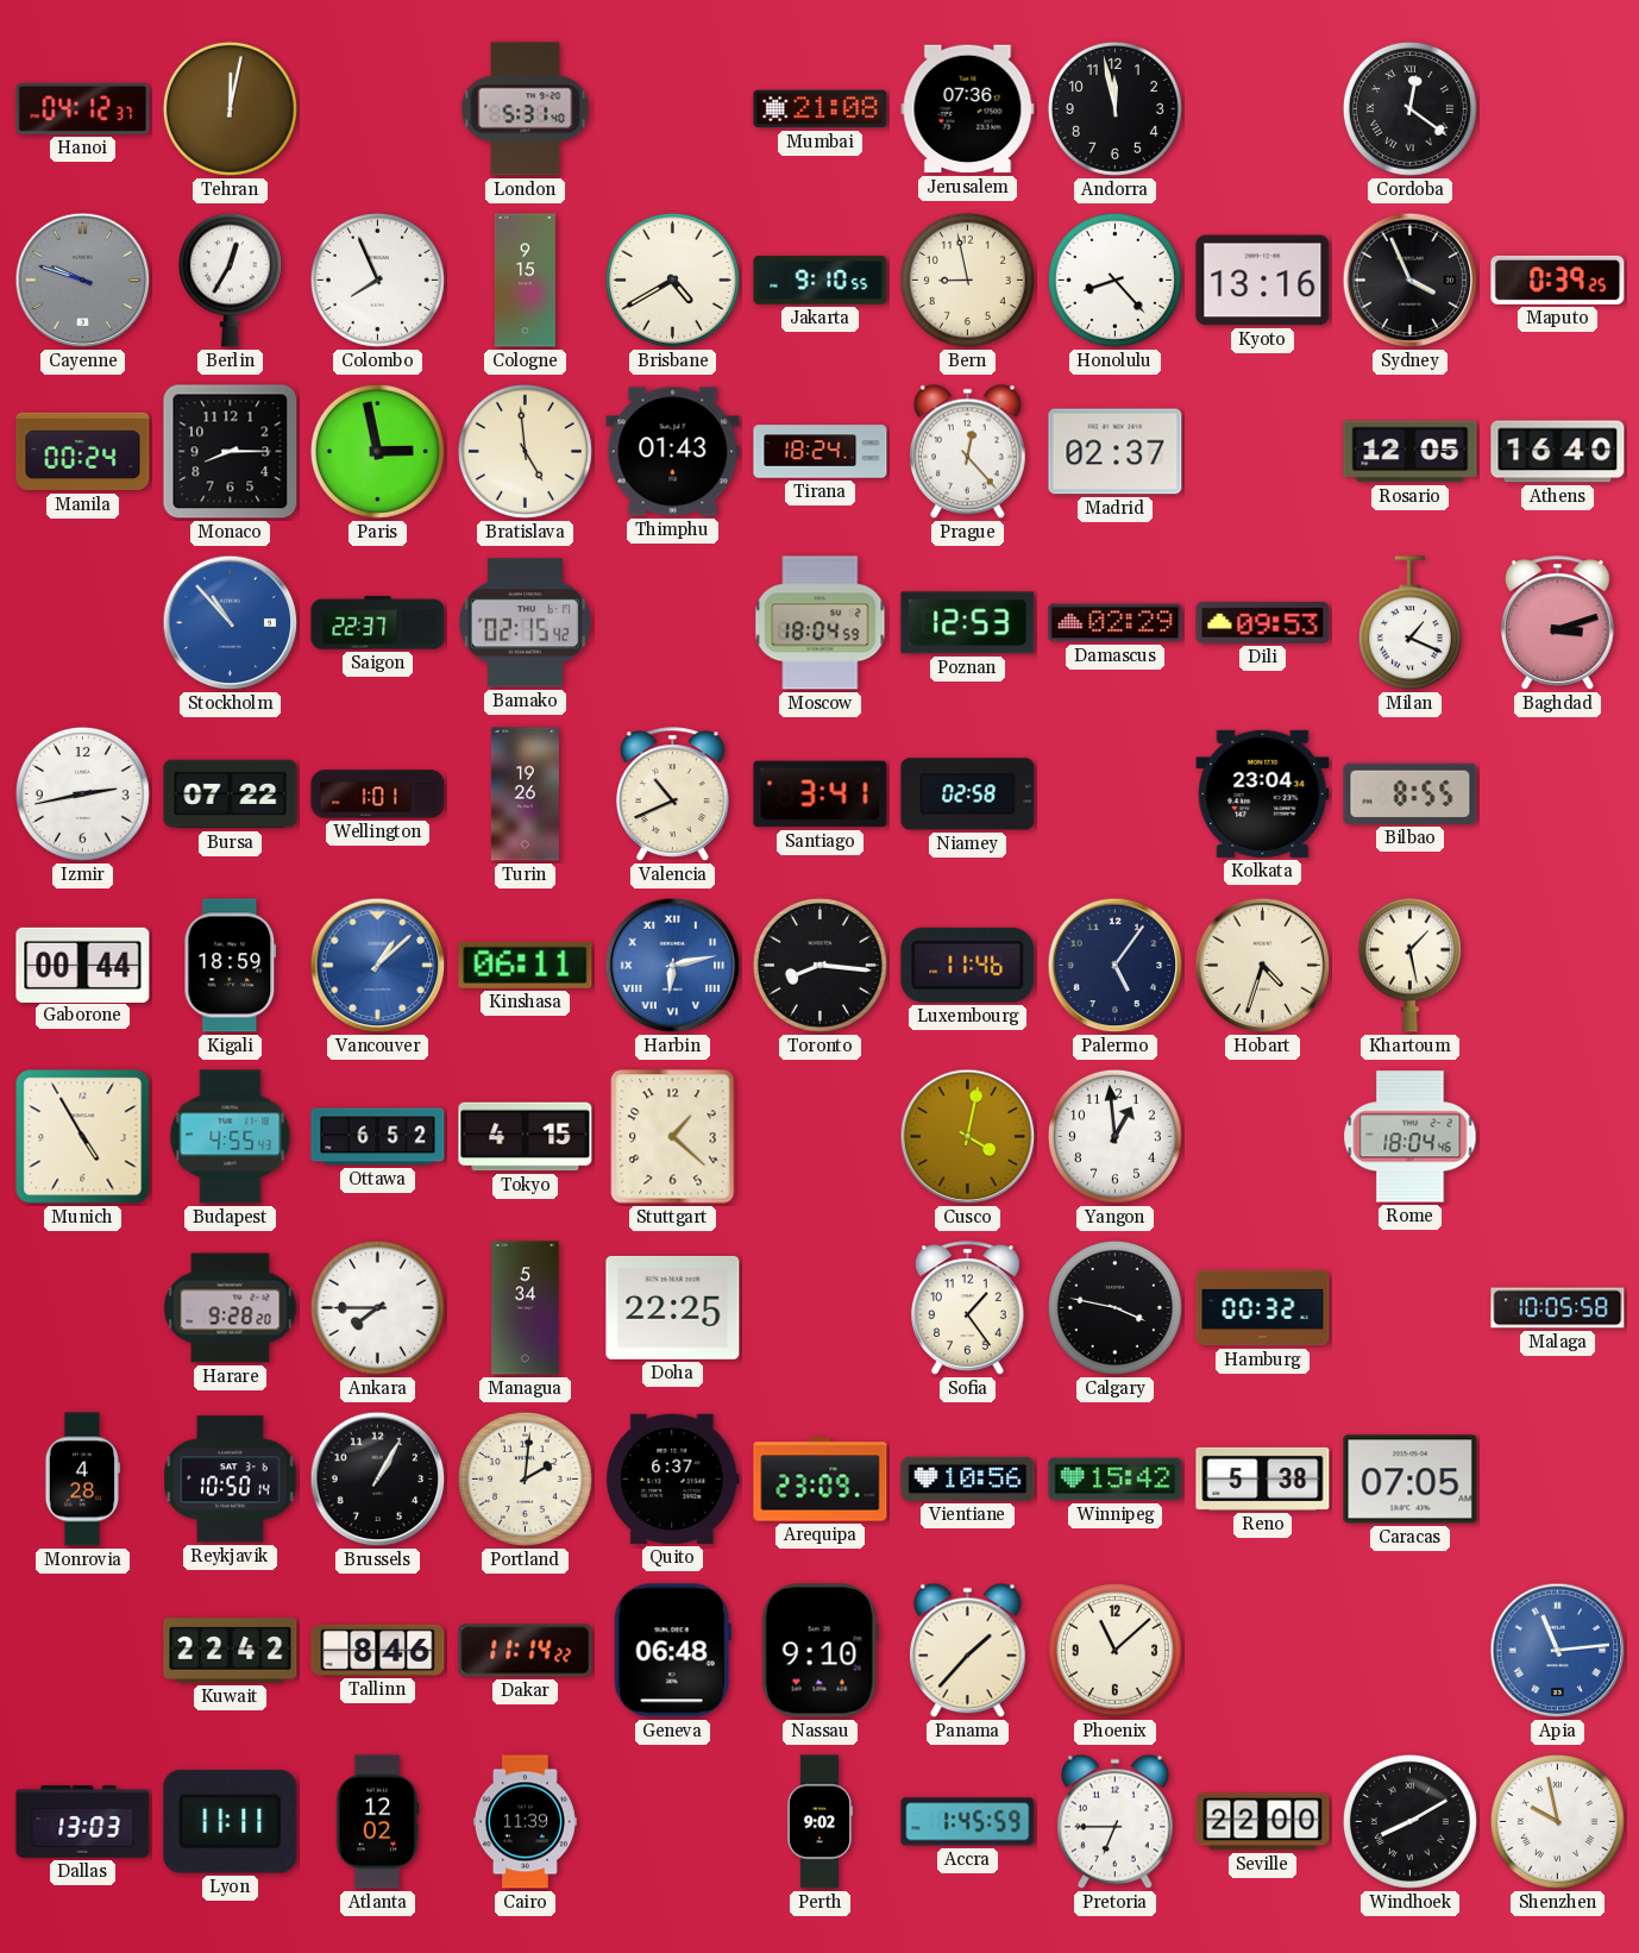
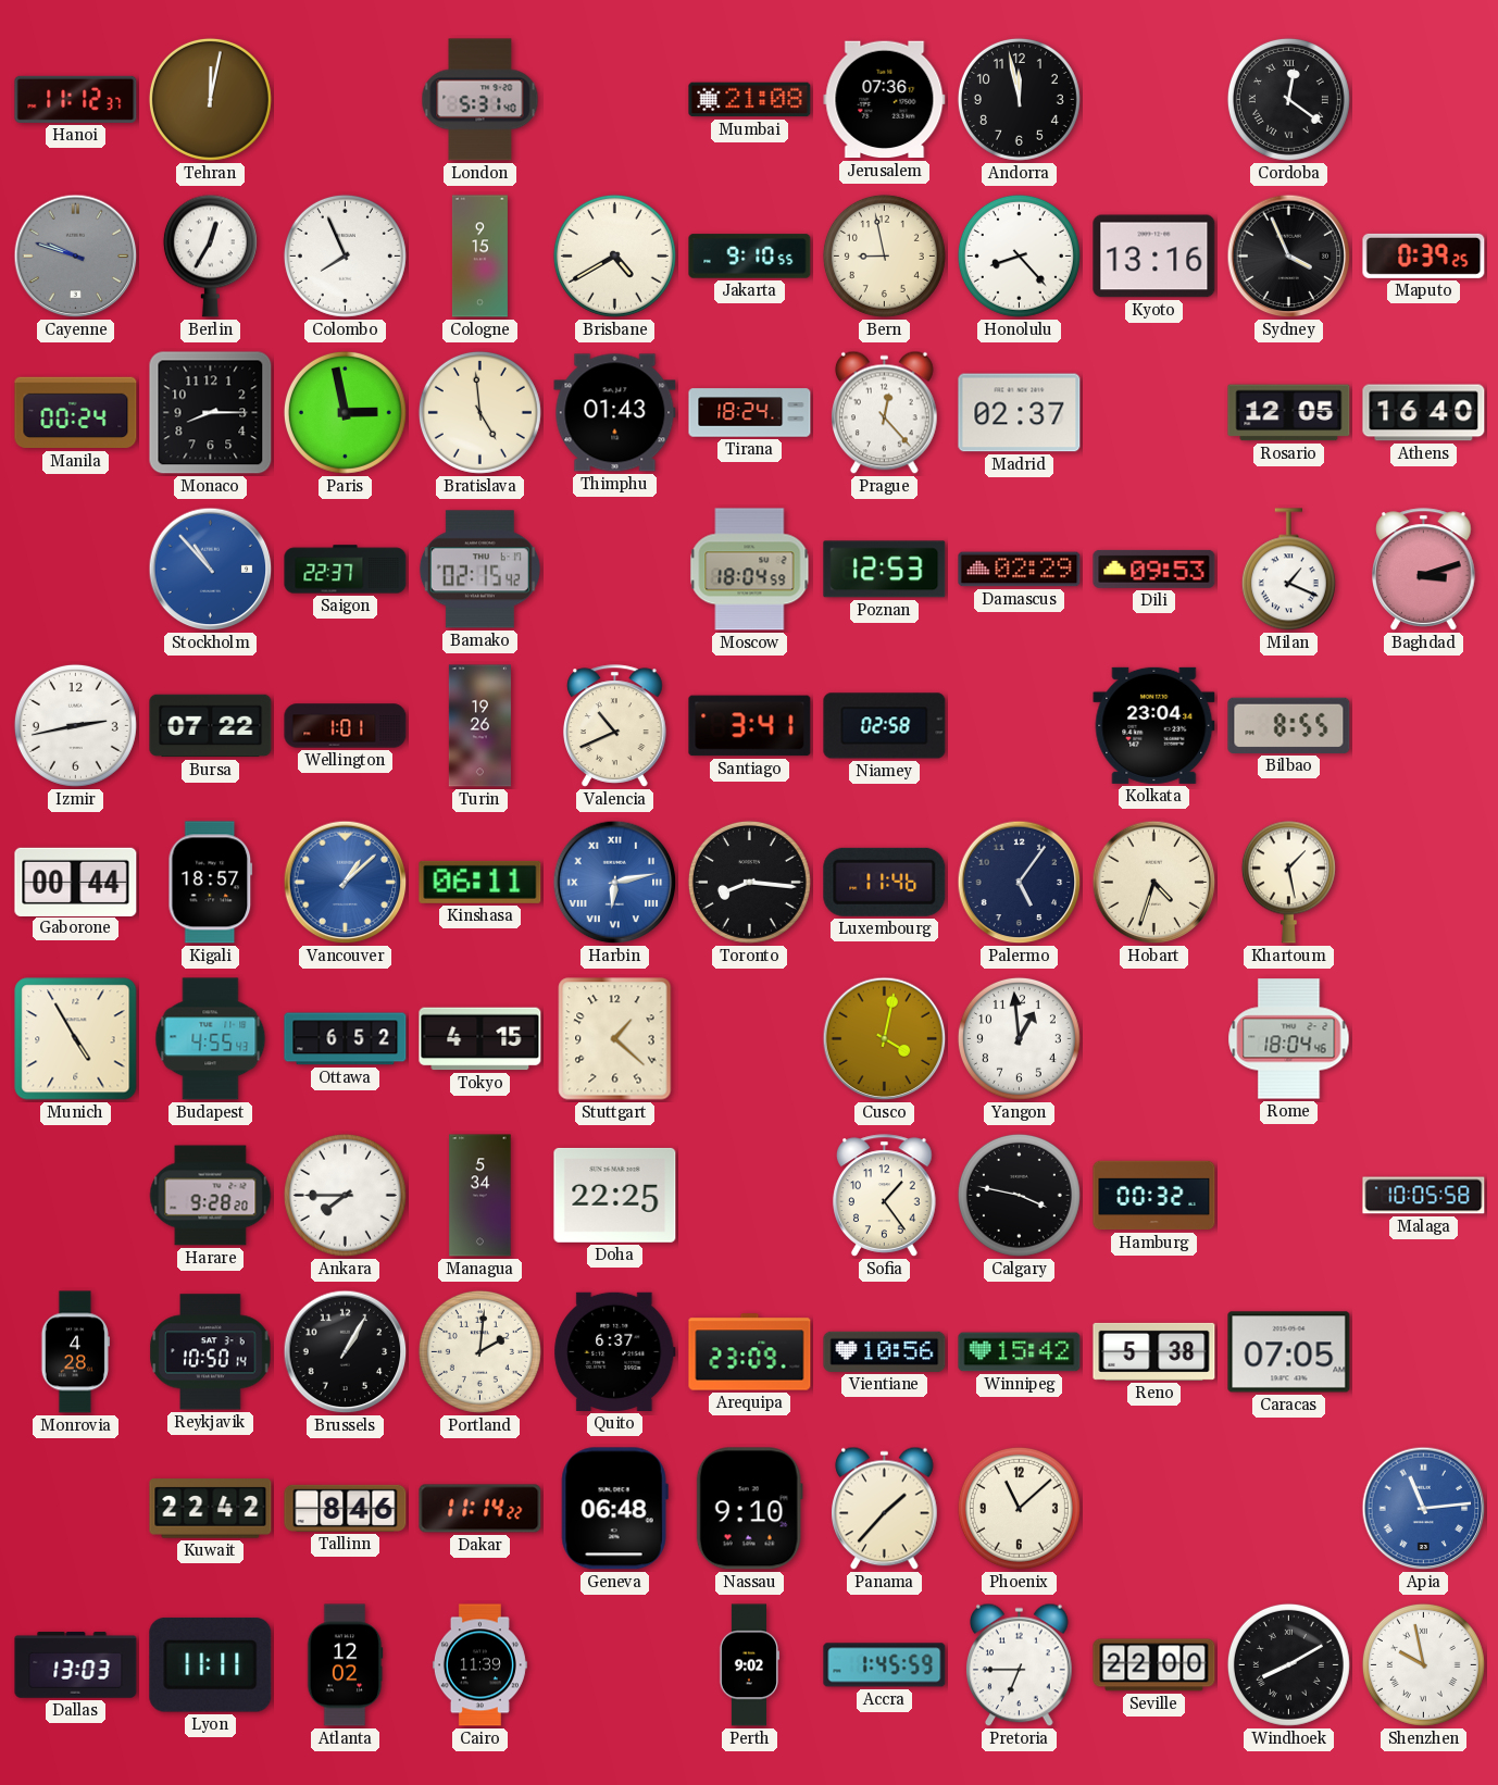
Hanoi: 04:12 -> 11:12 (76, 99)
Kigali: 18:59 -> 18:57 (211, 883)
